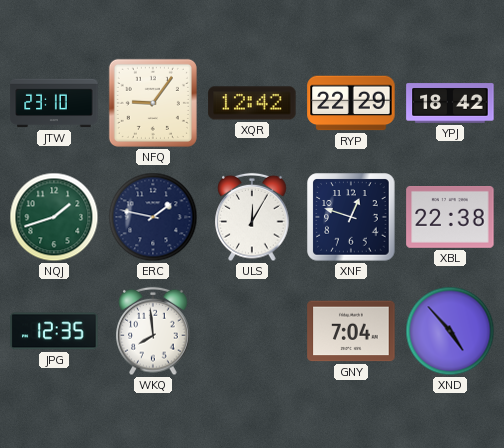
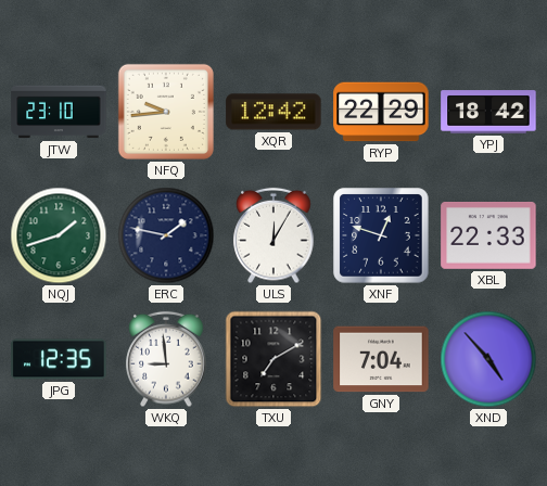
NFQ: 9:06 -> 9:44 (166, 112)
XBL: 22:38 -> 22:33 (488, 236)
WKQ: 7:59 -> 8:59 (166, 359)
TXU: none -> 7:10 (273, 359)
